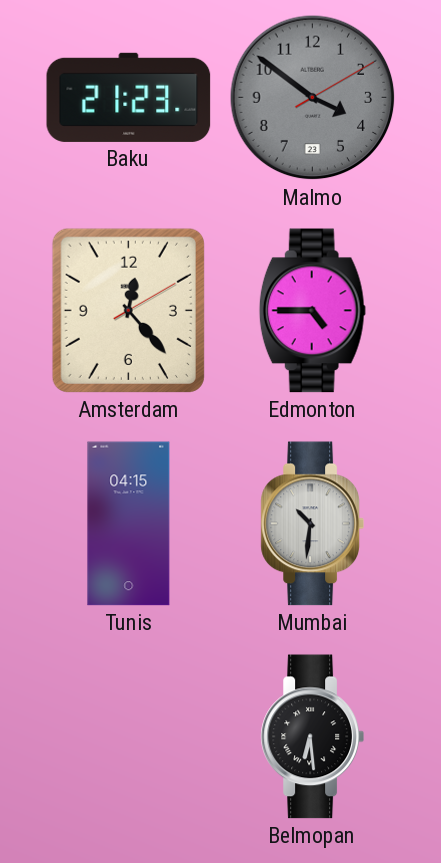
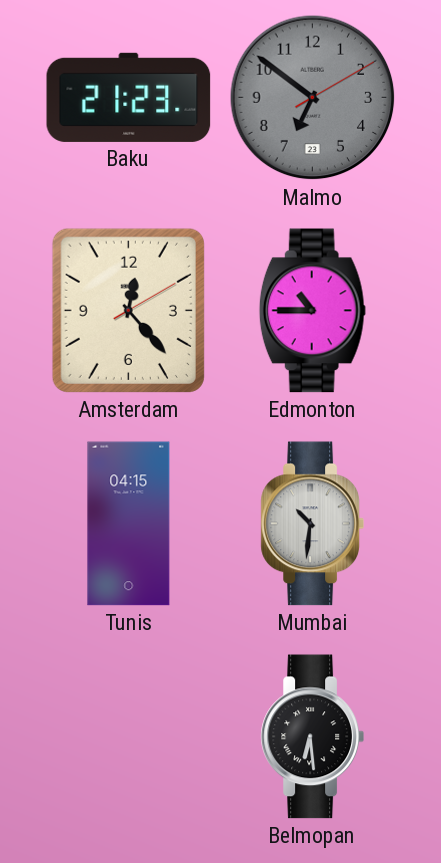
Malmo: 3:51 -> 6:51 (313, 98)
Edmonton: 4:45 -> 10:45 (312, 311)
